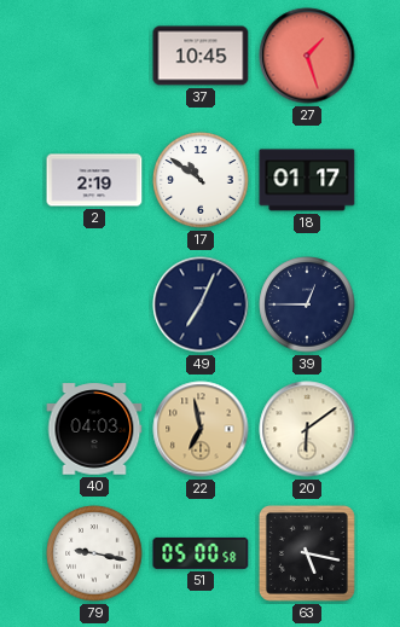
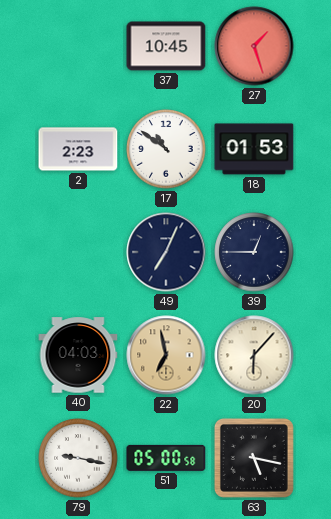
2: 2:19 -> 2:23 (78, 149)
18: 01:17 -> 01:53 (254, 149)
20: 6:09 -> 6:07 (254, 355)
